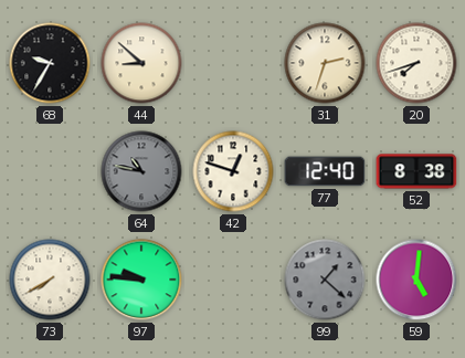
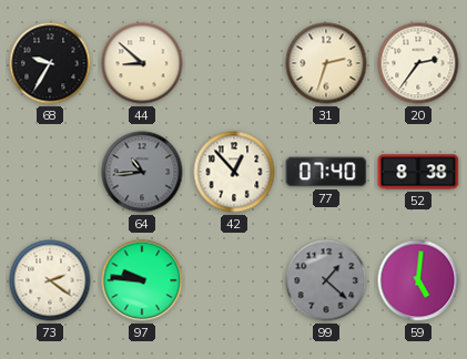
20: 7:42 -> 2:36 (418, 63)
64: 10:47 -> 10:44 (142, 172)
42: 12:48 -> 12:53 (234, 172)
77: 12:40 -> 07:40 (326, 172)
73: 7:40 -> 2:21 (50, 280)
